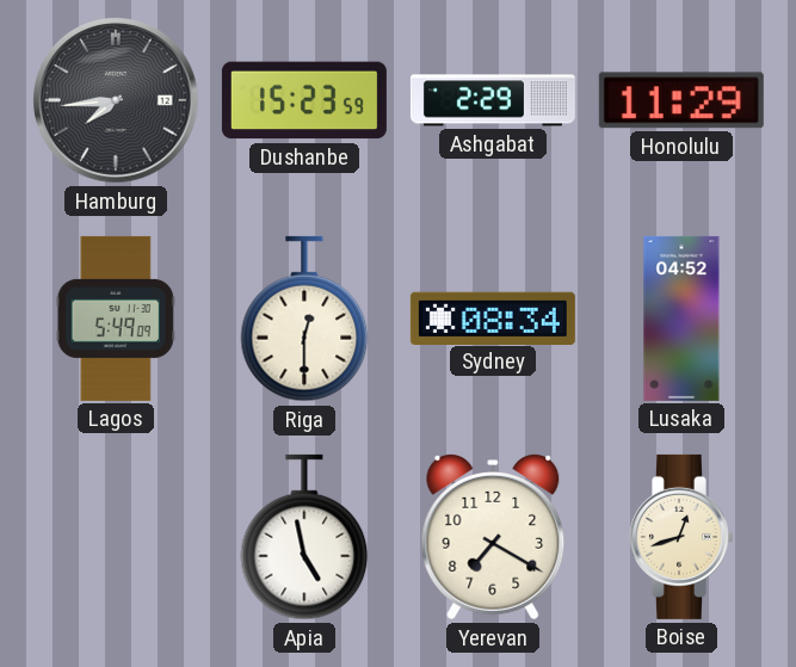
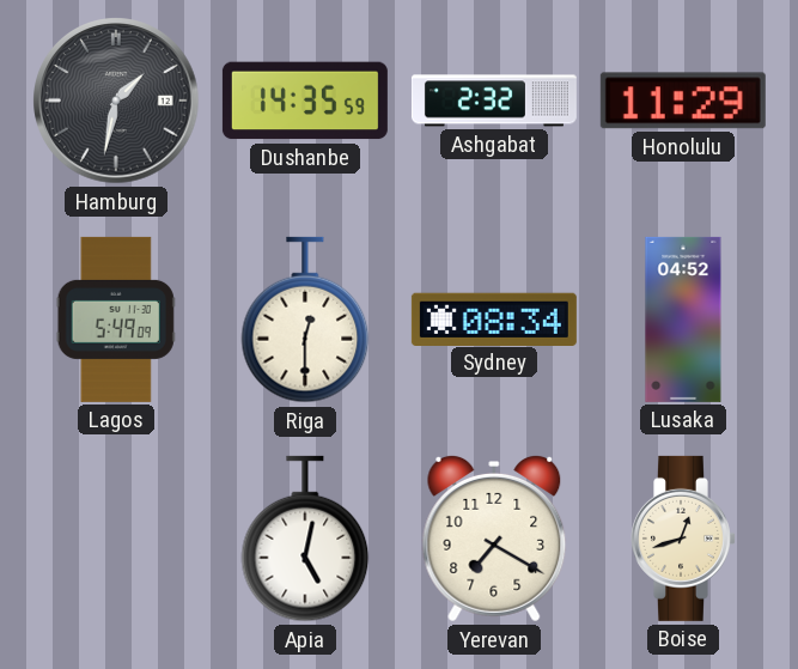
Hamburg: 7:44 -> 1:32 (116, 101)
Dushanbe: 15:23 -> 14:35 (305, 101)
Ashgabat: 2:29 -> 2:32 (494, 101)
Apia: 4:58 -> 5:02 (305, 539)
